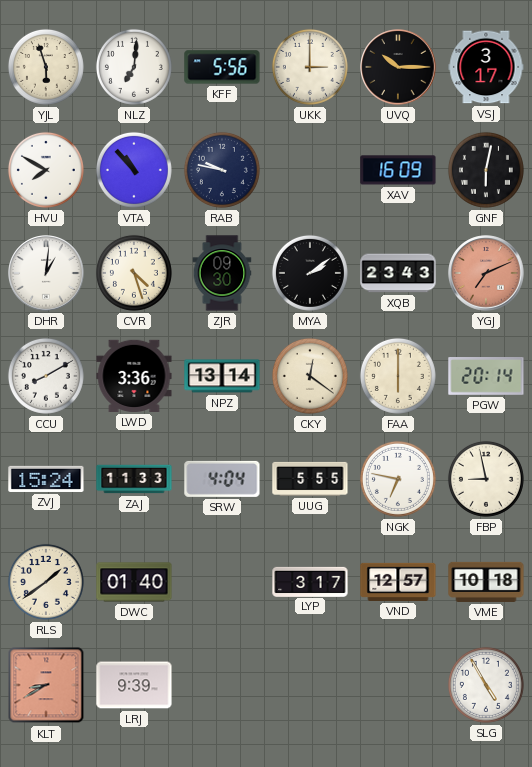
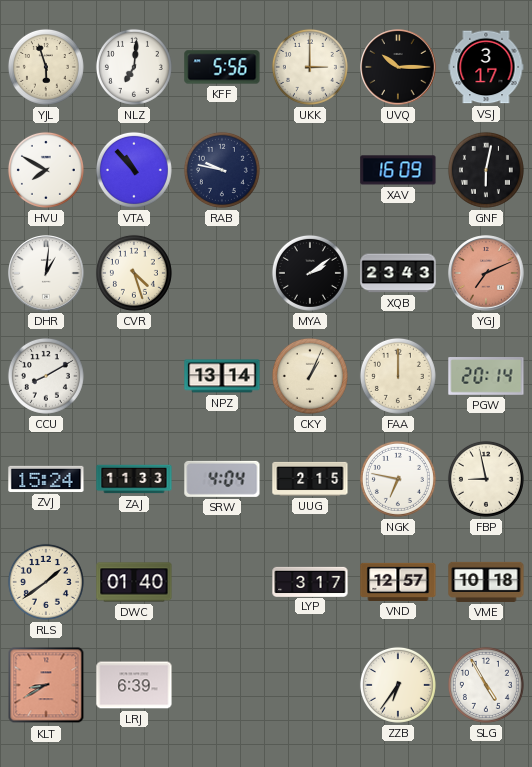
ZJR: 09:30 -> none (222, 273)
LWD: 3:36 -> none (134, 376)
CKY: 12:21 -> 1:04 (310, 376)
FAA: 6:00 -> 12:00 (398, 376)
UUG: 5:55 -> 2:15 (310, 479)
LRJ: 9:39 -> 6:39 (134, 685)
ZZB: none -> 6:36 (398, 685)
